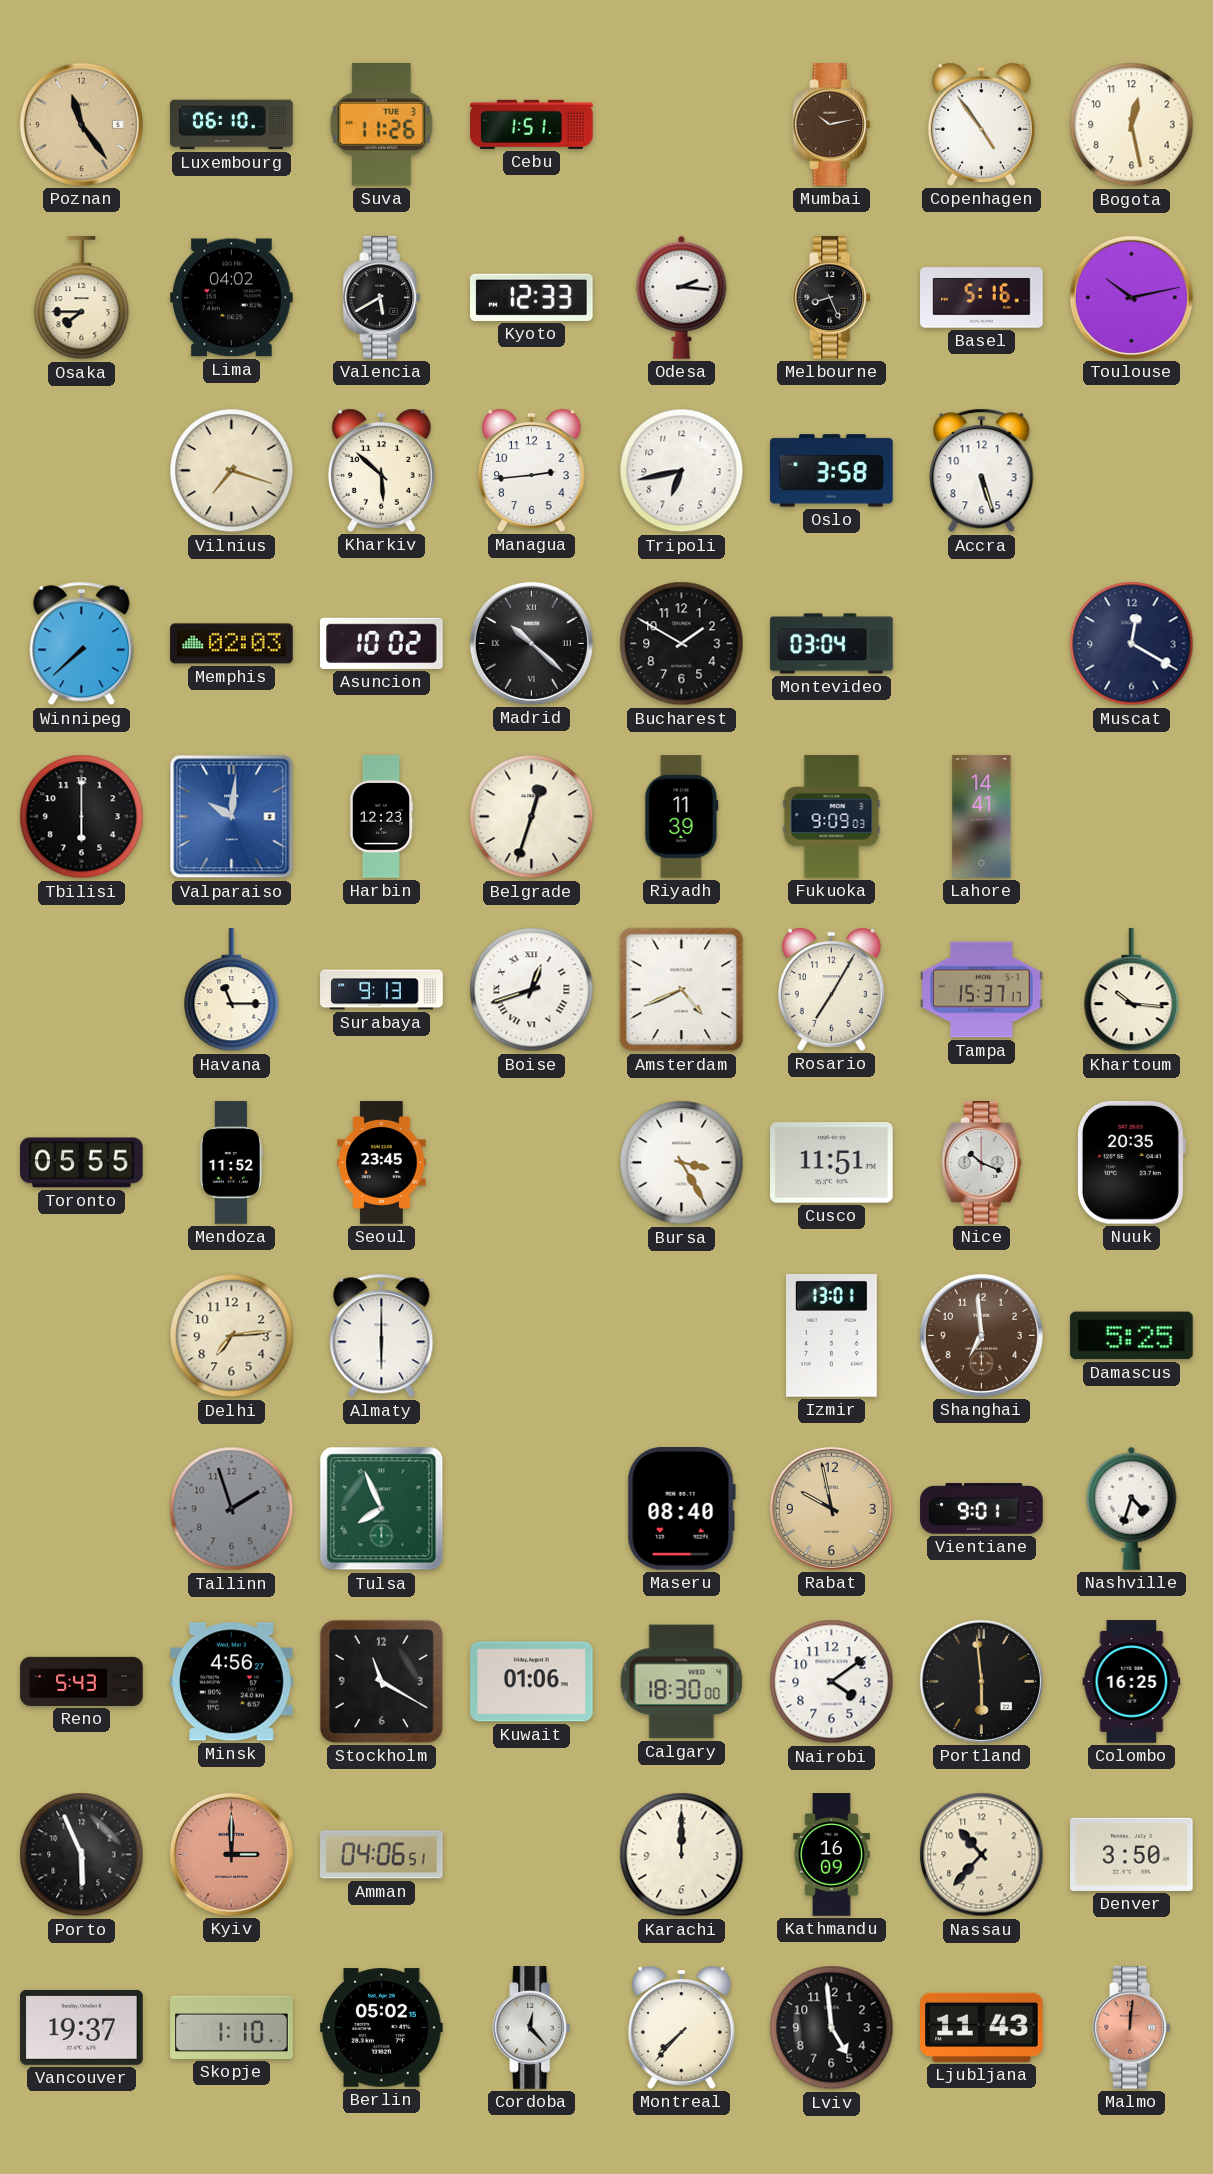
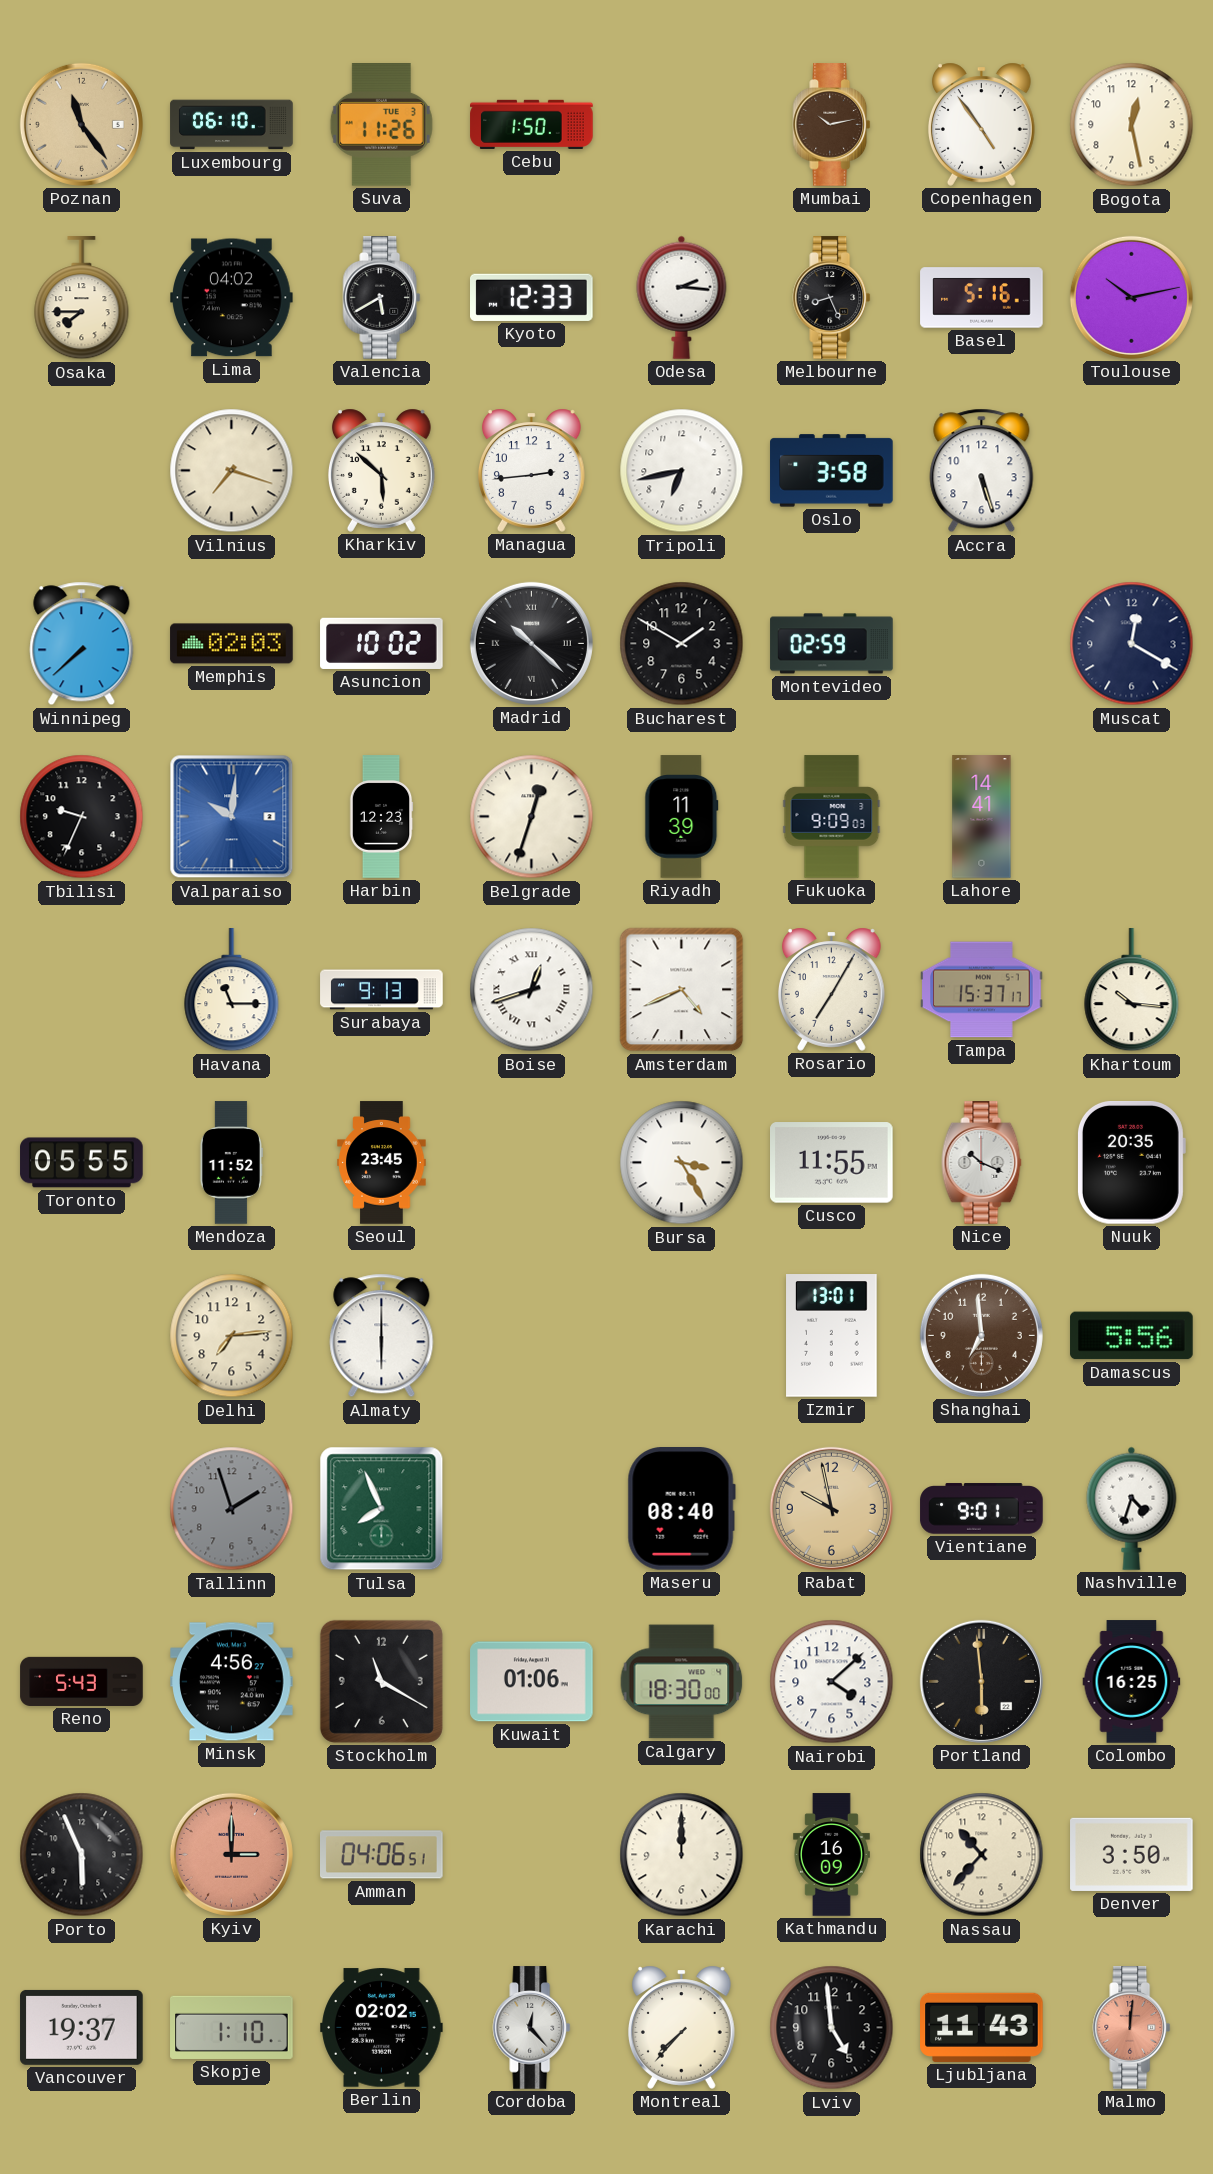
Cebu: 1:51 -> 1:50 (532, 124)
Montevideo: 03:04 -> 02:59 (832, 644)
Tbilisi: 6:00 -> 9:34 (82, 817)
Cusco: 11:51 -> 11:55 (832, 1163)
Damascus: 5:25 -> 5:56 (1132, 1336)
Nairobi: 4:09 -> 4:08 (832, 1682)
Berlin: 05:02 -> 02:02 (382, 2028)
